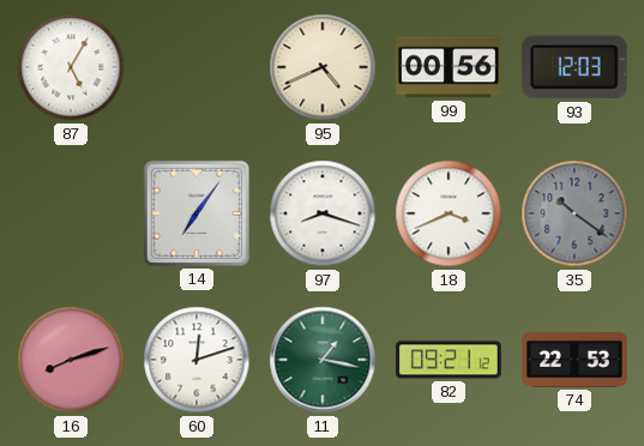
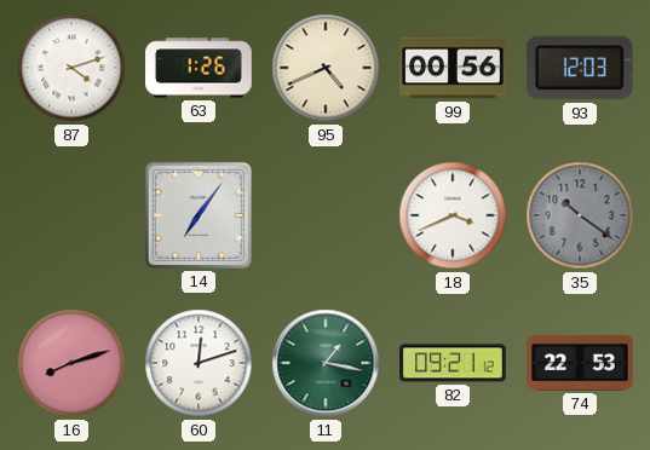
87: 5:05 -> 4:12 (71, 68)
63: none -> 1:26 (199, 68)
97: 8:18 -> none (323, 213)
